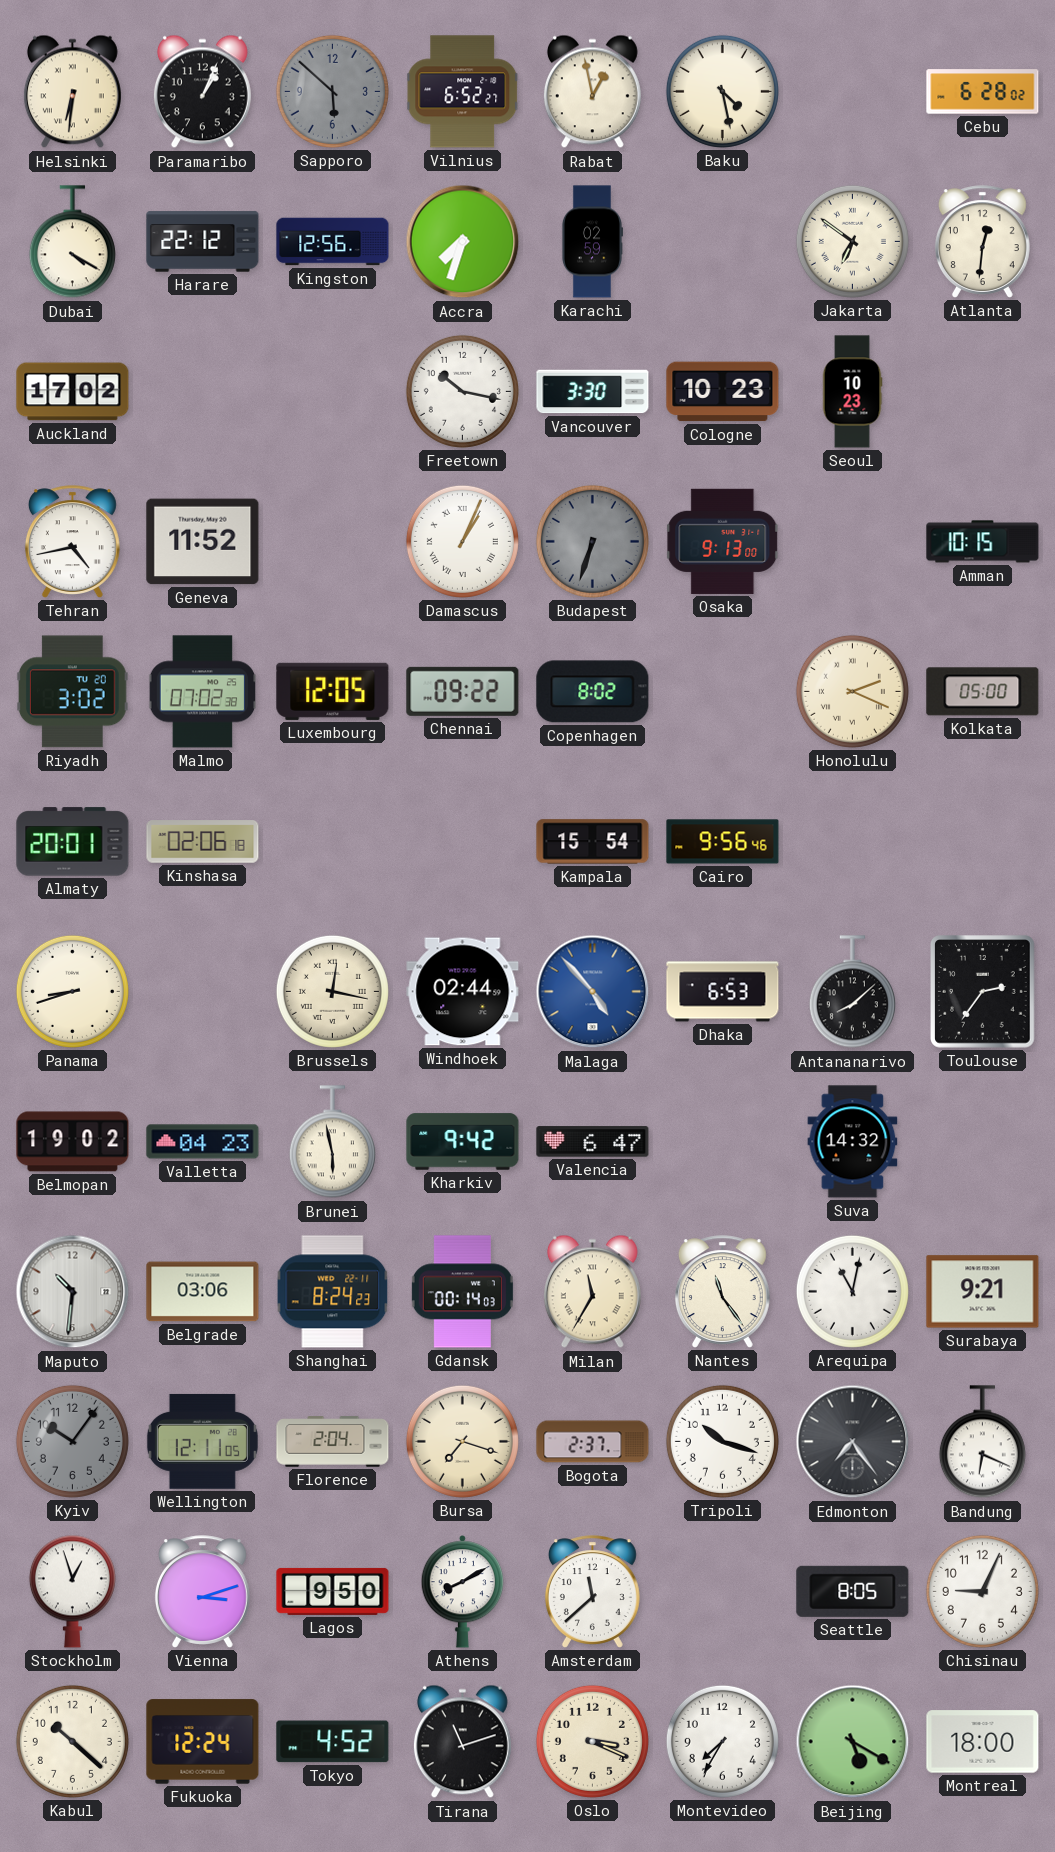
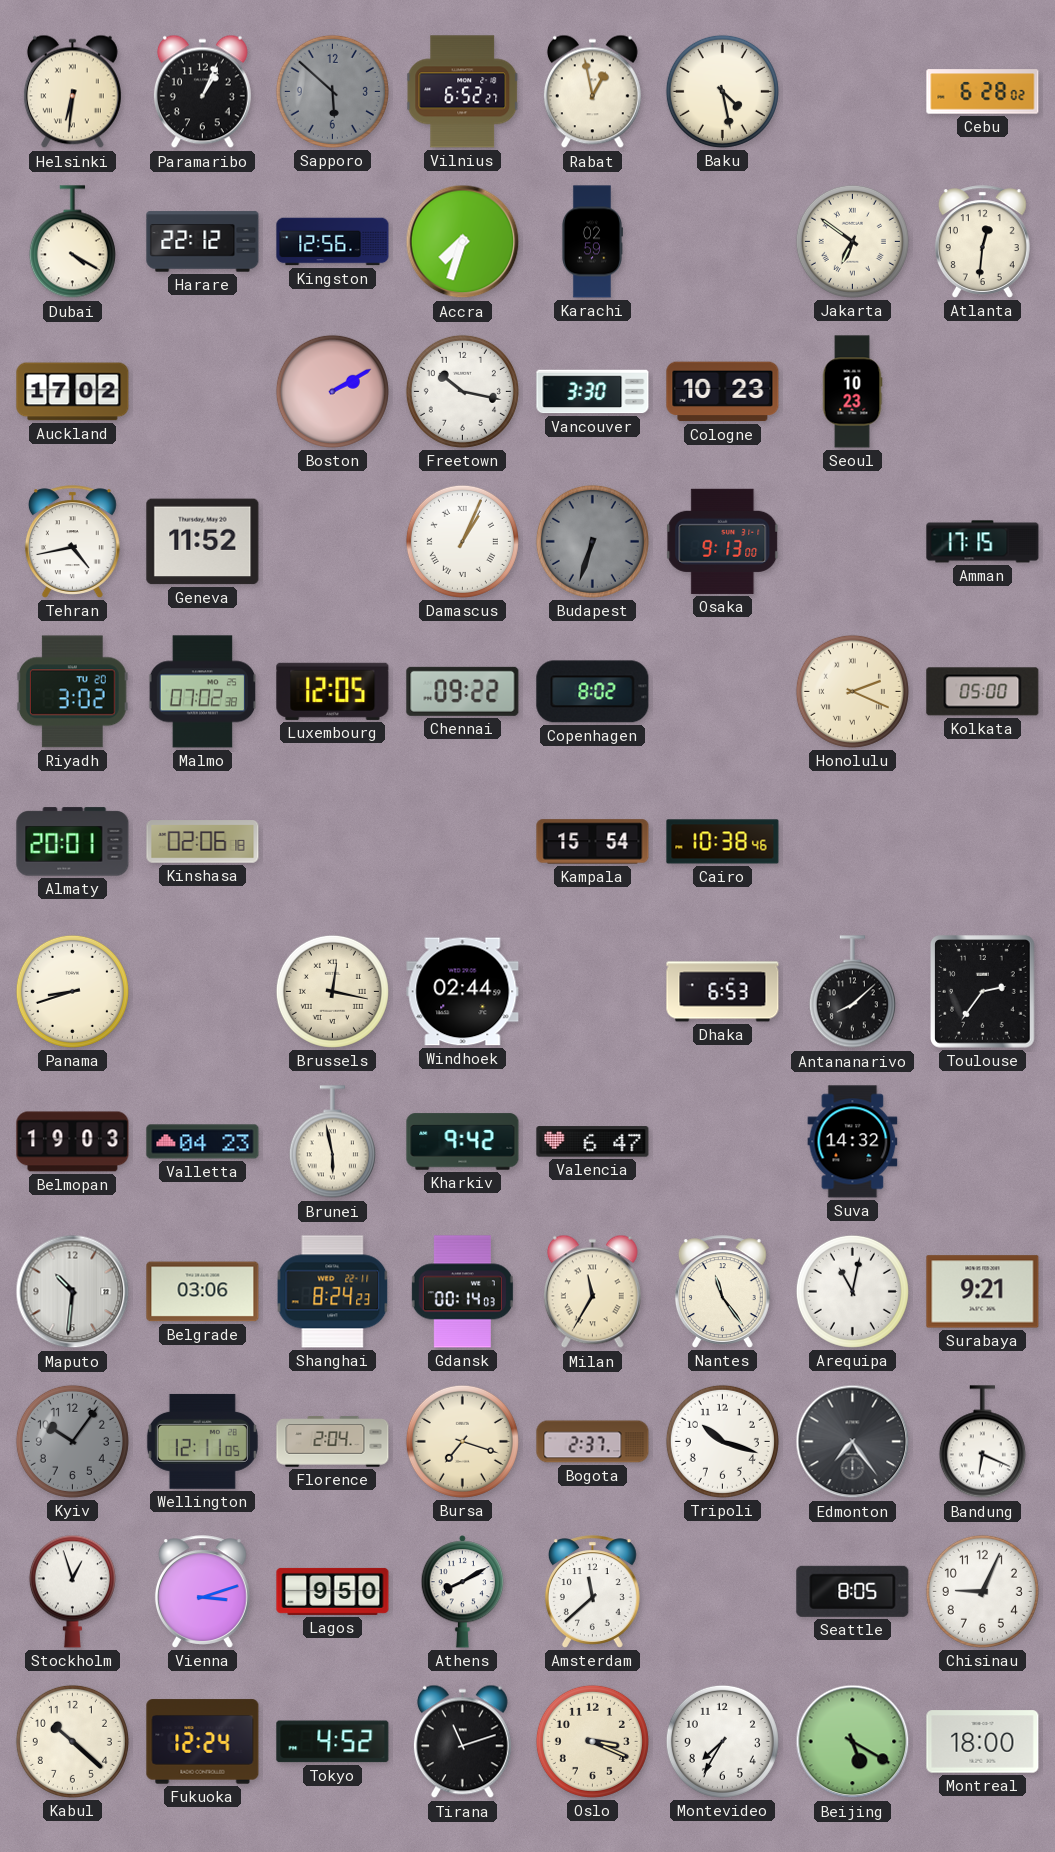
Boston: none -> 2:10 (332, 391)
Amman: 10:15 -> 17:15 (983, 542)
Cairo: 9:56 -> 10:38 (723, 842)
Malaga: 4:53 -> none (593, 992)
Belmopan: 19:02 -> 19:03 (73, 1142)
